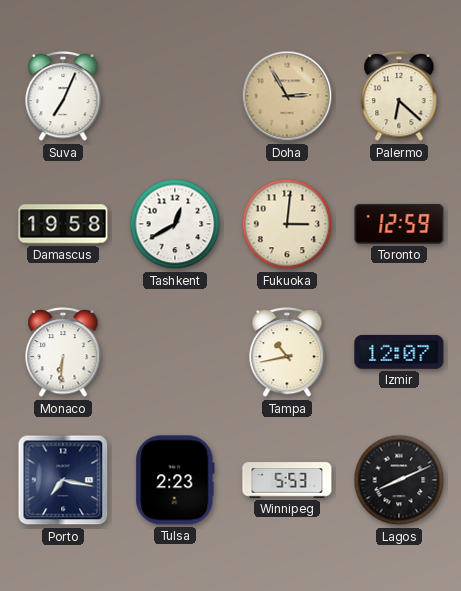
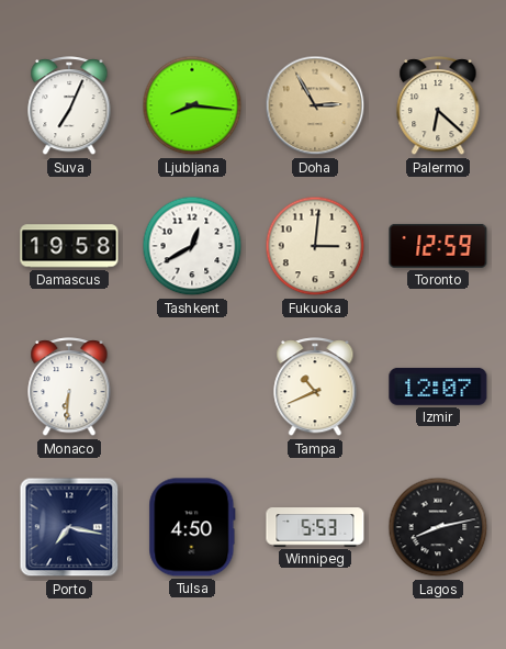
Ljubljana: none -> 8:16 (192, 105)
Tampa: 10:43 -> 10:41 (315, 388)
Tulsa: 2:23 -> 4:50 (192, 527)
Lagos: 8:11 -> 8:13 (438, 527)
